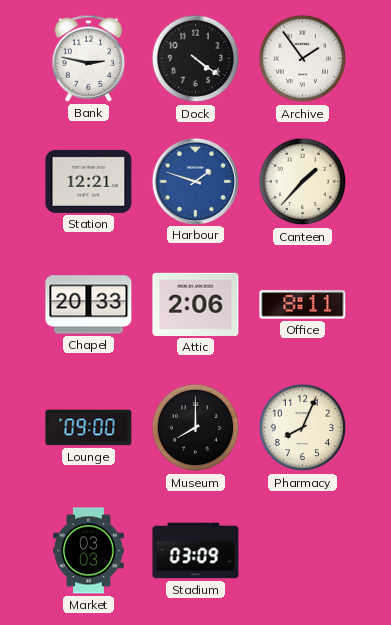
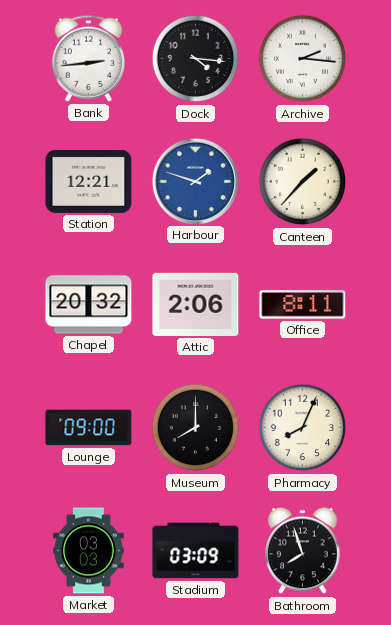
Bank: 2:47 -> 2:44 (89, 58)
Dock: 4:21 -> 4:16 (196, 59)
Archive: 1:54 -> 2:16 (303, 59)
Chapel: 20:33 -> 20:32 (89, 305)
Bathroom: none -> 7:57 (303, 551)
